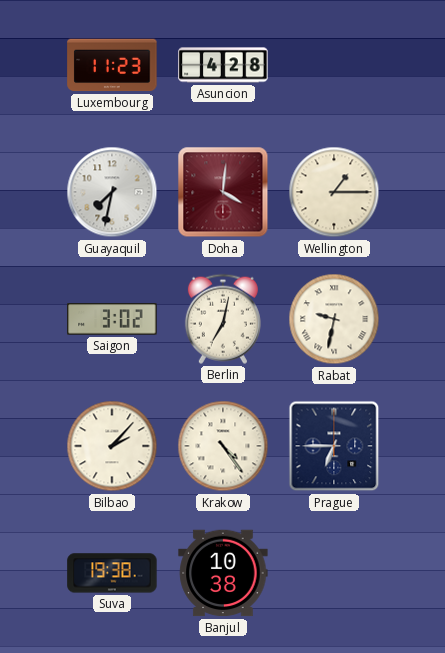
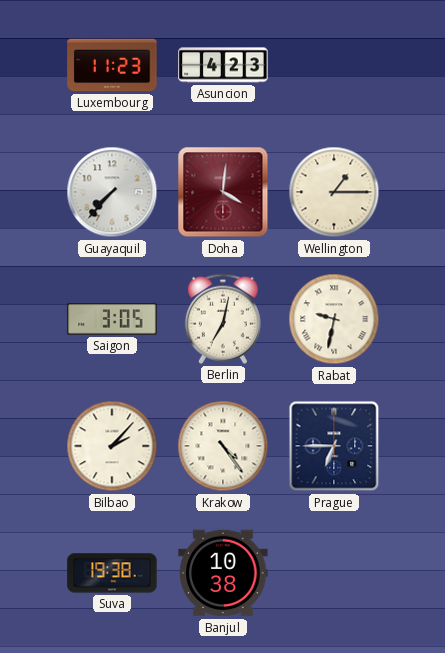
Asuncion: 4:28 -> 4:23 (223, 65)
Guayaquil: 7:32 -> 7:37 (112, 192)
Saigon: 3:02 -> 3:05 (112, 319)
